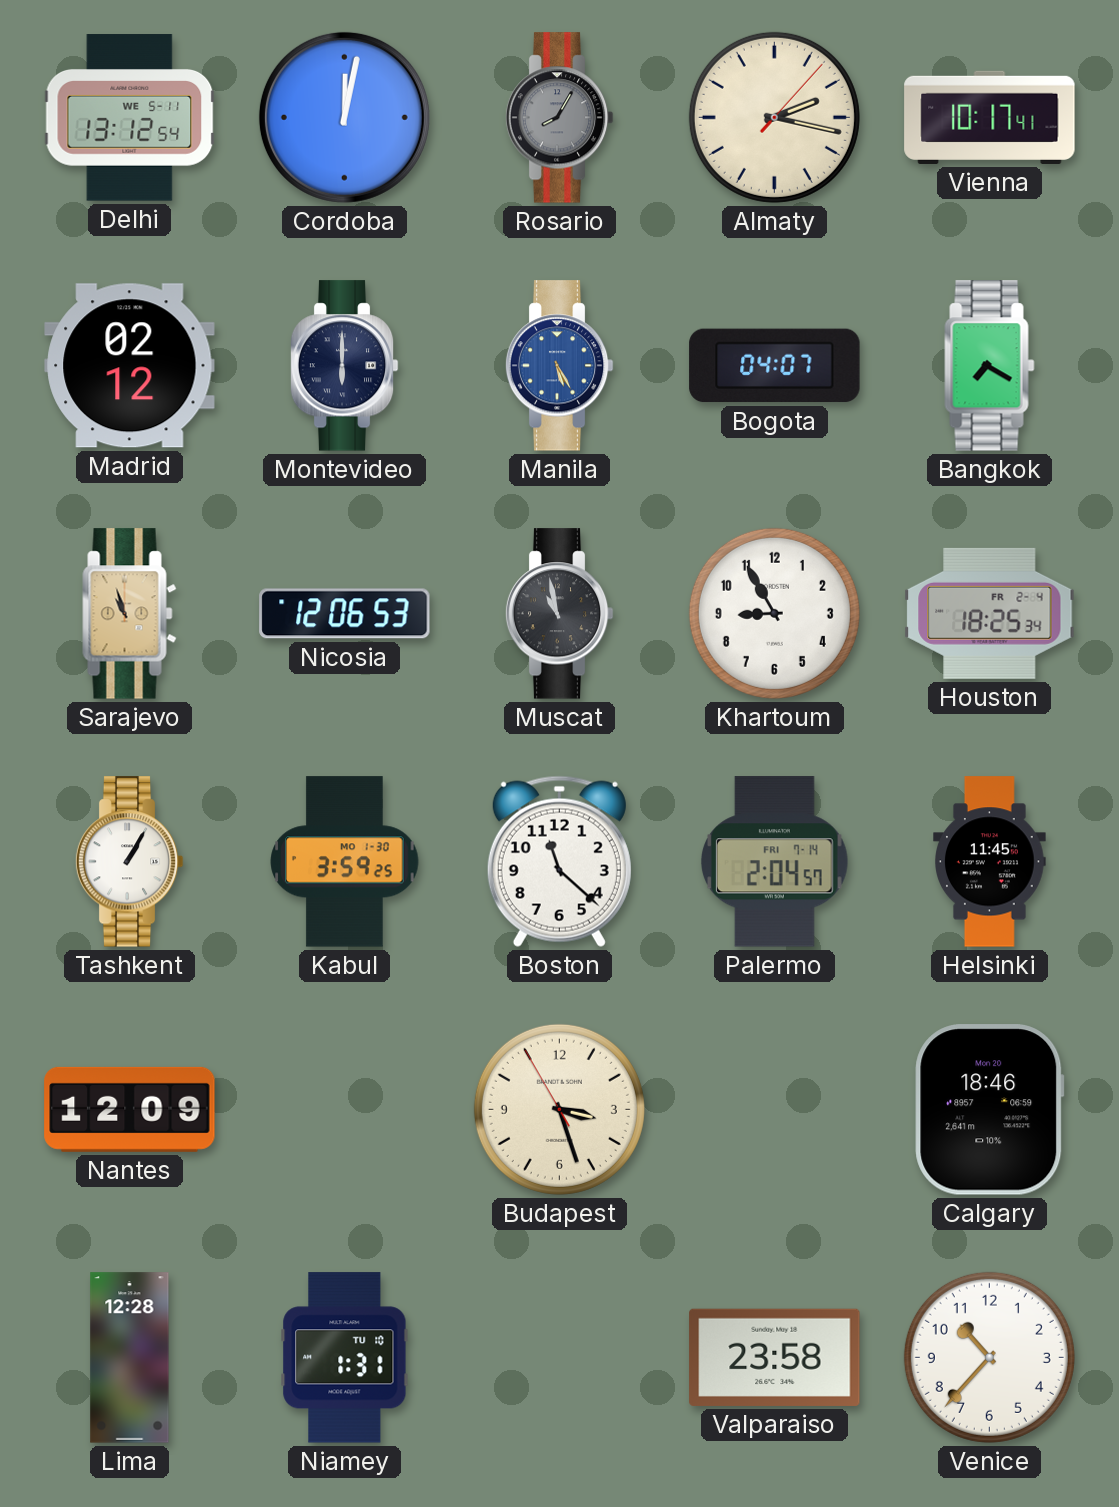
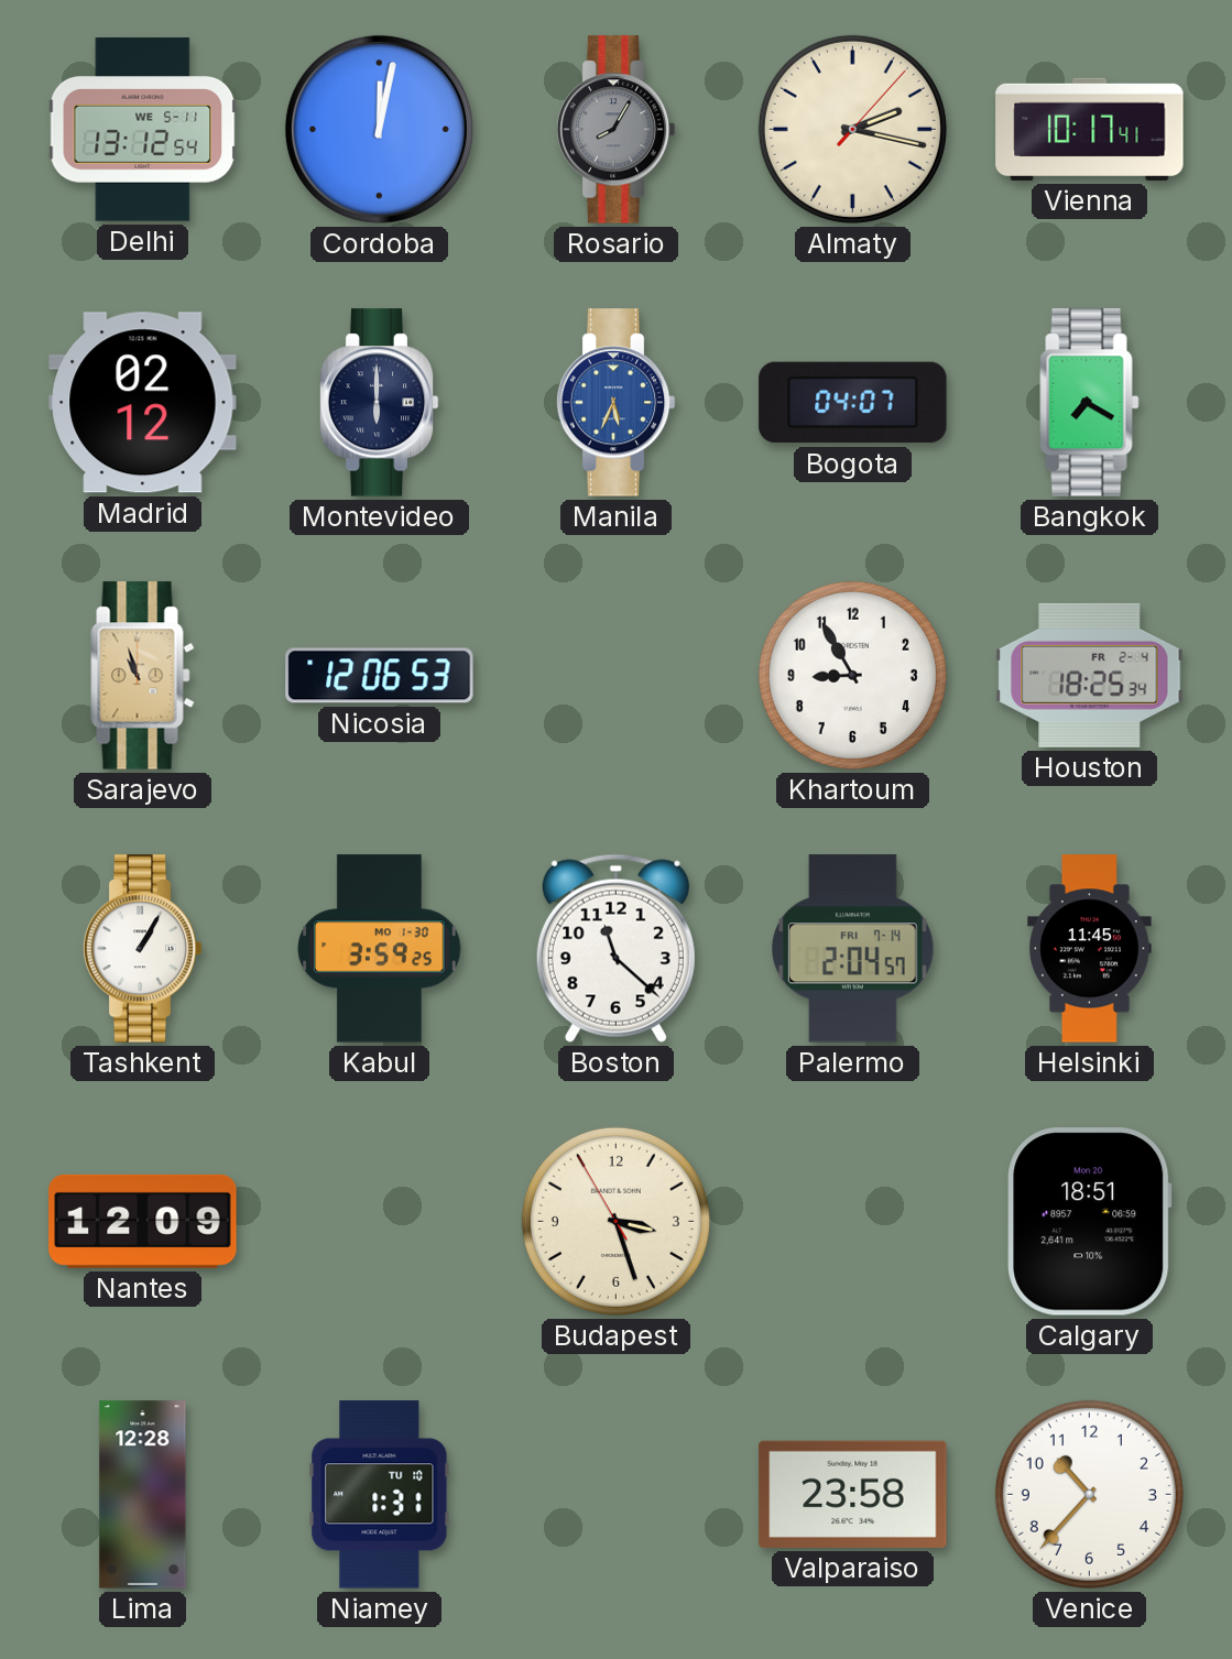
Manila: 5:25 -> 5:34 (615, 403)
Muscat: 10:58 -> none (559, 614)
Calgary: 18:46 -> 18:51 (1090, 1222)
